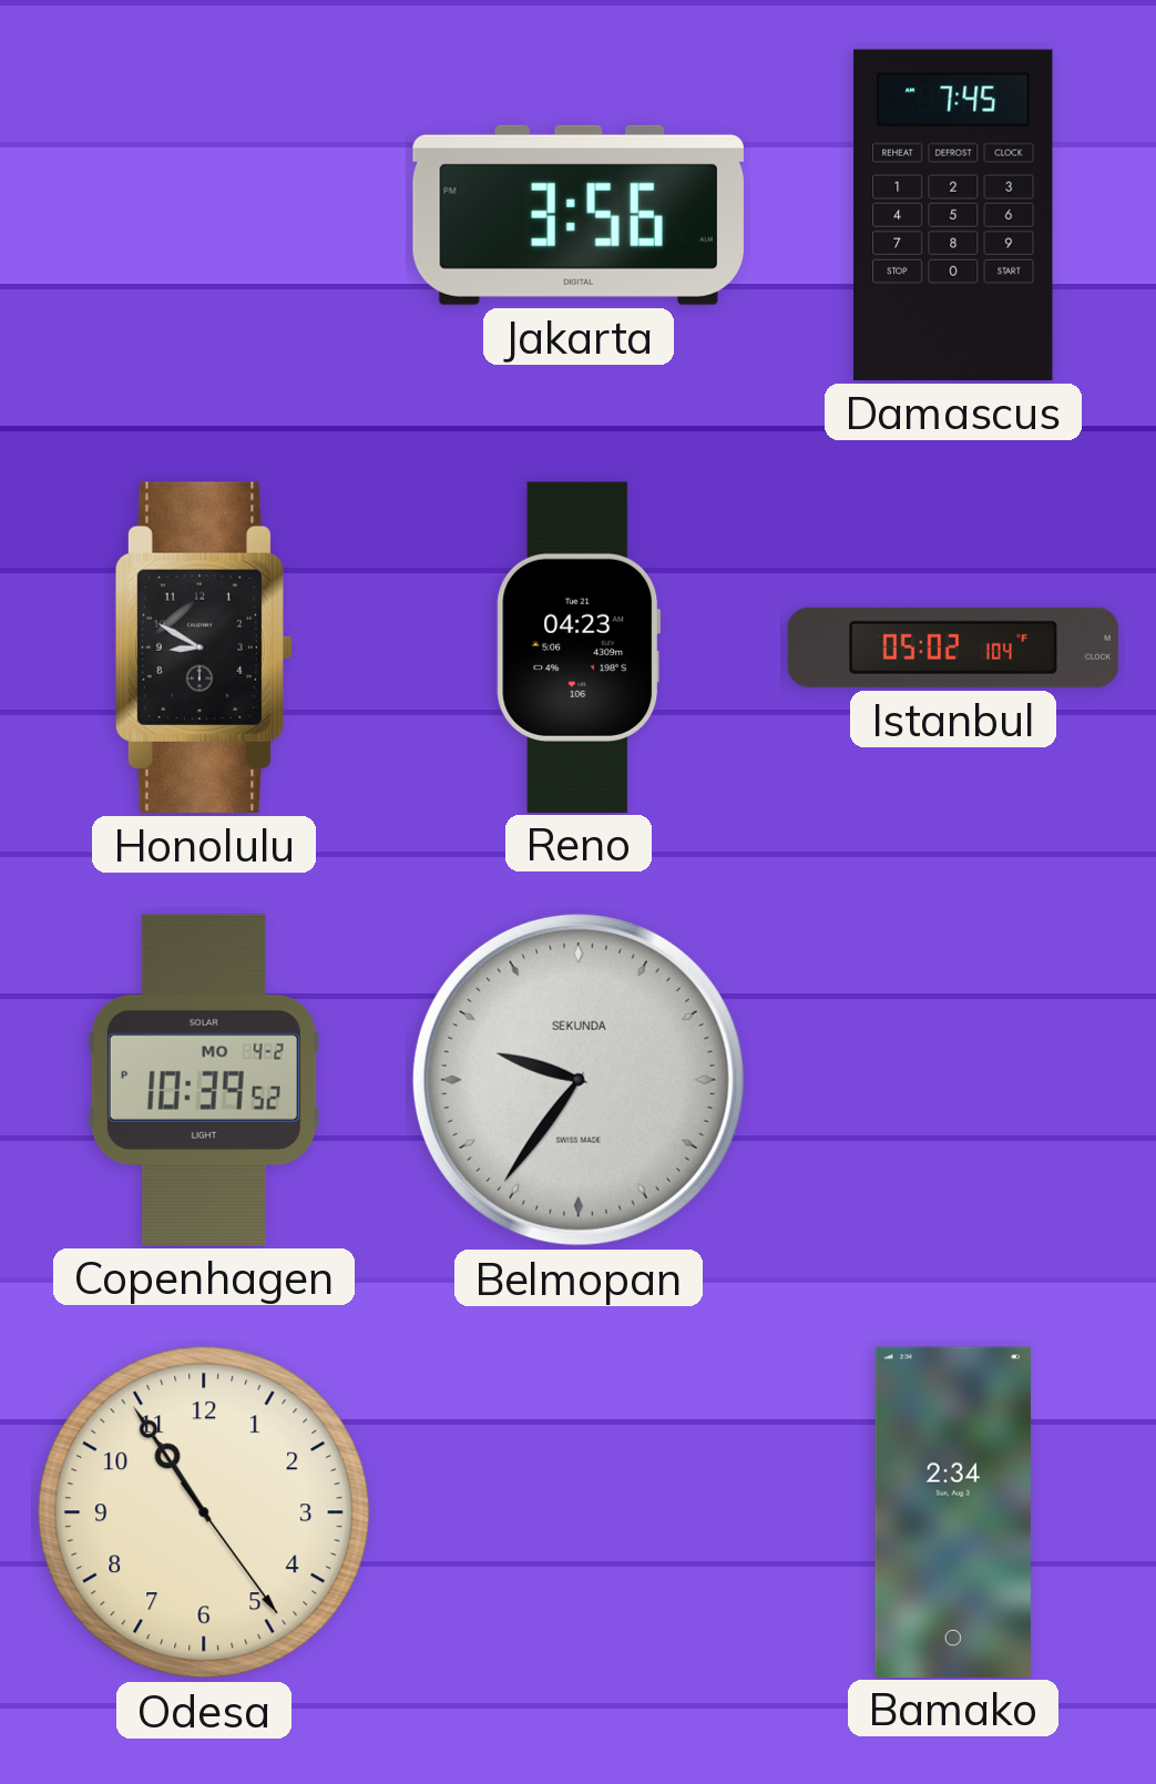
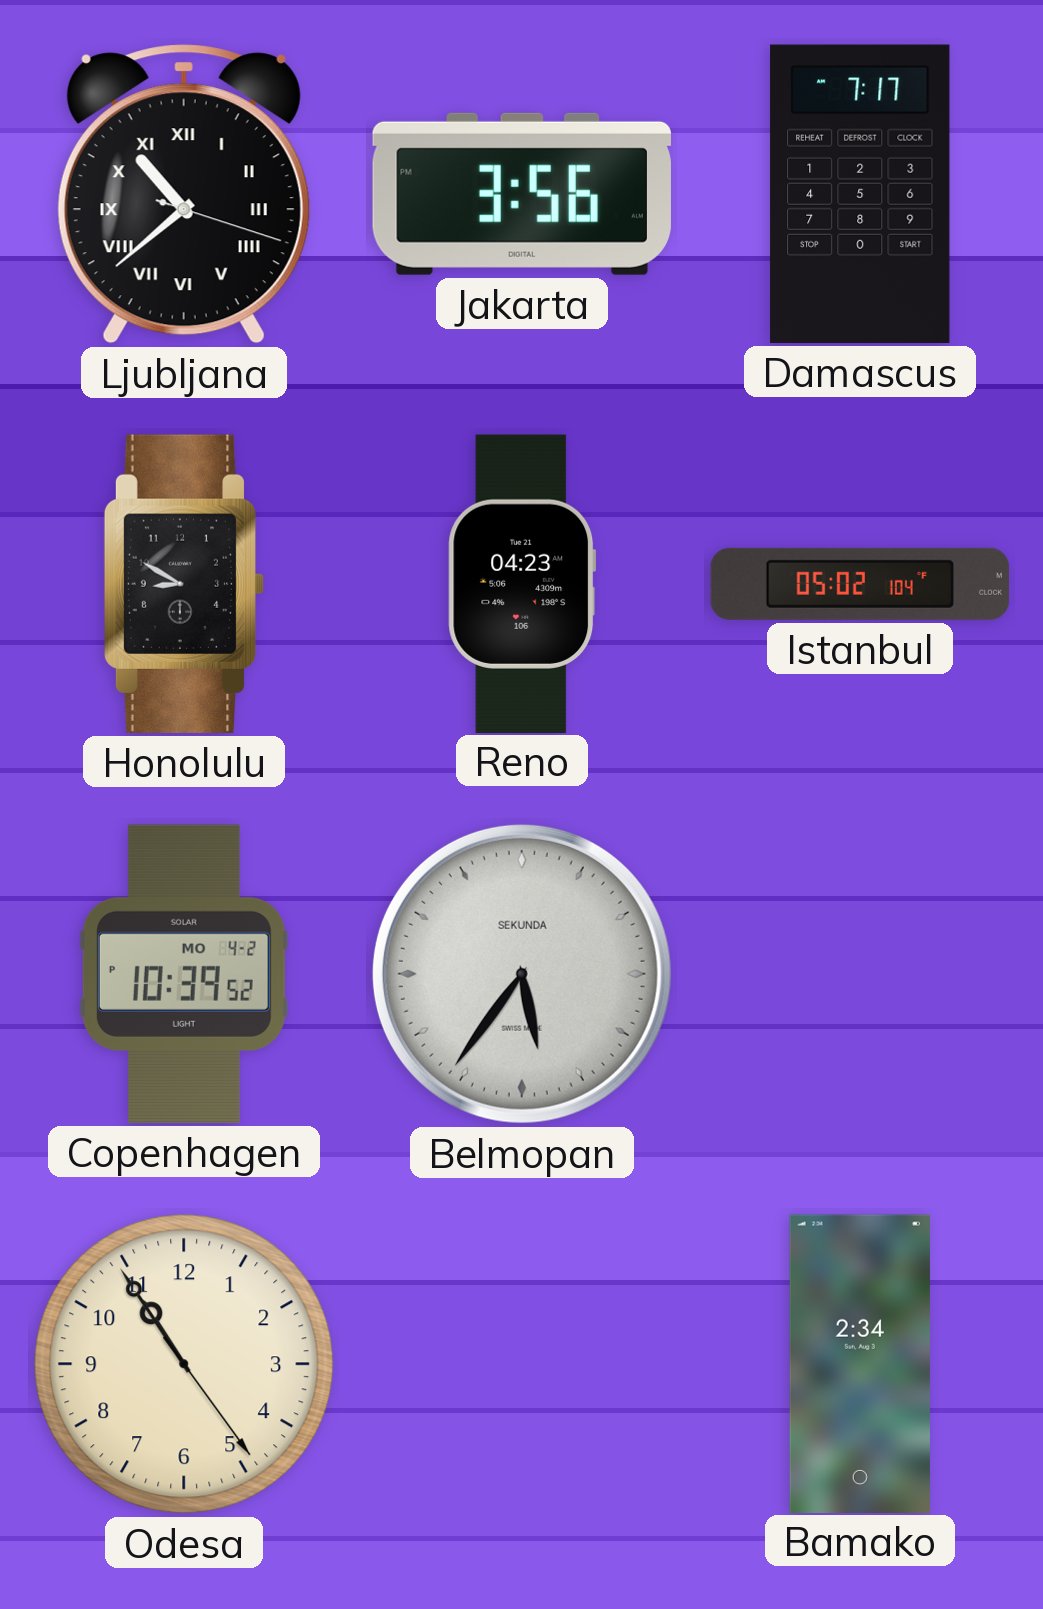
Ljubljana: none -> 10:38 (184, 194)
Damascus: 7:45 -> 7:17 (860, 194)
Belmopan: 9:36 -> 5:36 (522, 974)
